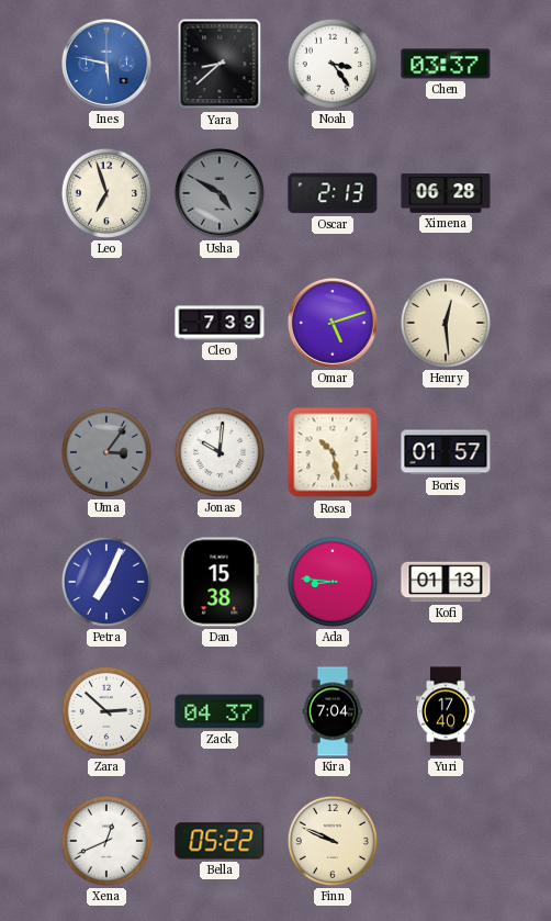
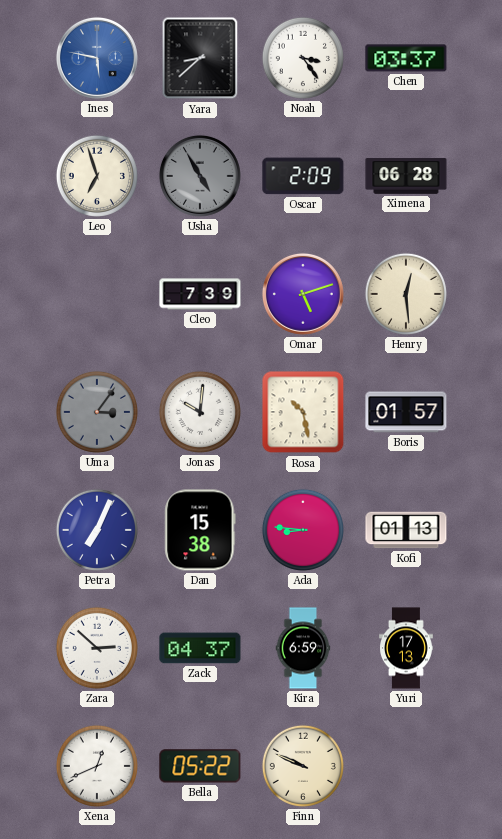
Usha: 4:50 -> 4:55 (200, 176)
Oscar: 2:13 -> 2:09 (303, 176)
Kira: 7:04 -> 6:59 (303, 648)
Yuri: 17:40 -> 17:13 (407, 648)
